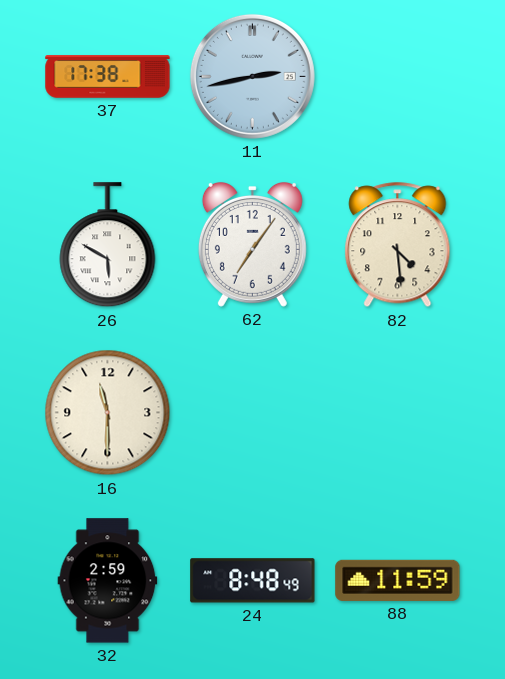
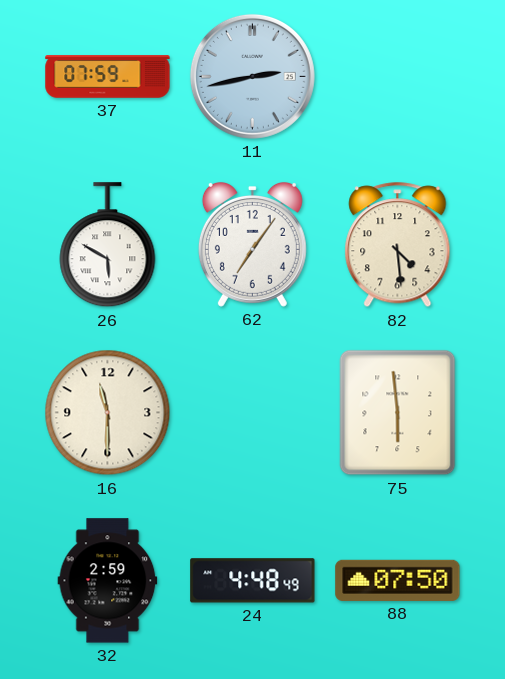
37: 17:38 -> 07:59 (108, 77)
75: none -> 5:59 (398, 413)
24: 8:48 -> 4:48 (253, 581)
88: 11:59 -> 07:50 (398, 580)
